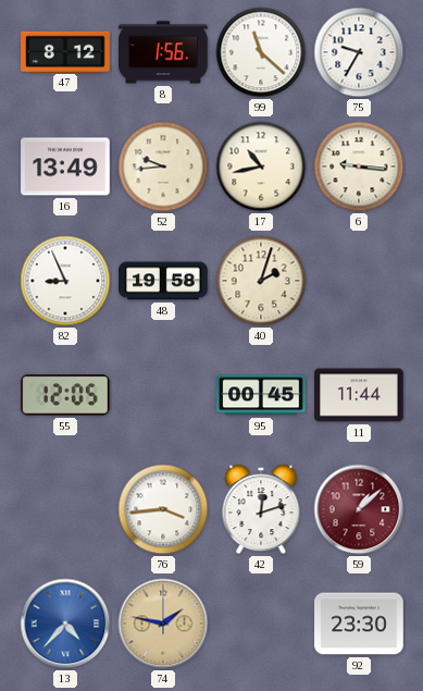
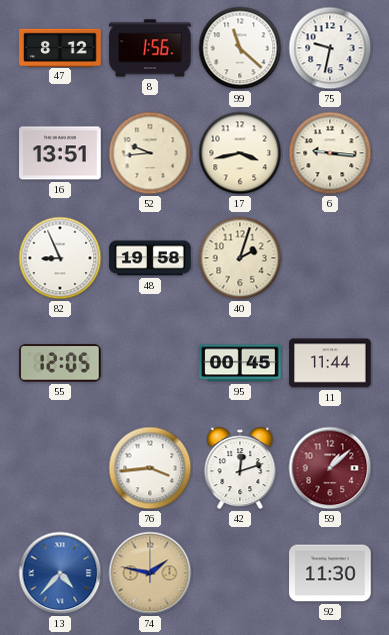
75: 9:35 -> 9:32 (330, 48)
16: 13:49 -> 13:51 (60, 153)
17: 10:43 -> 3:43 (240, 153)
92: 23:30 -> 11:30 (330, 573)
